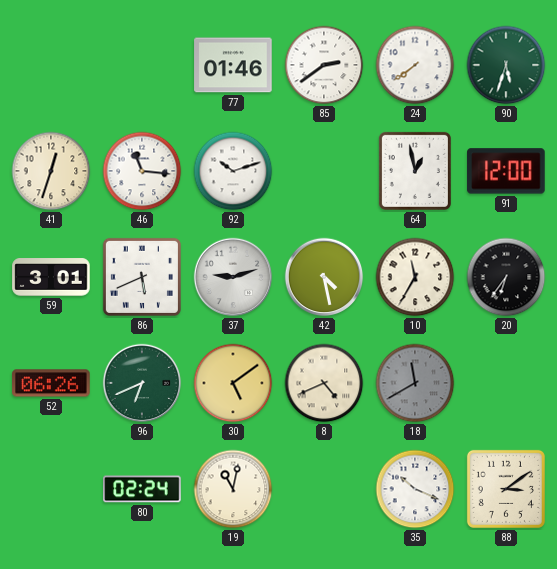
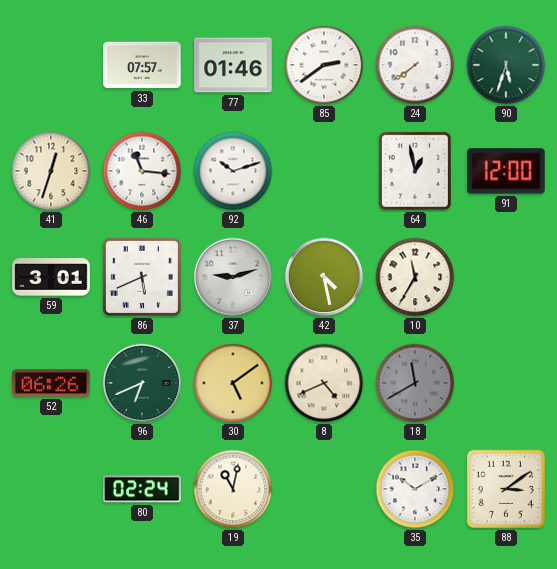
33: none -> 07:57 (142, 65)
20: 6:36 -> none (506, 277)
35: 10:19 -> 10:10 (415, 489)
